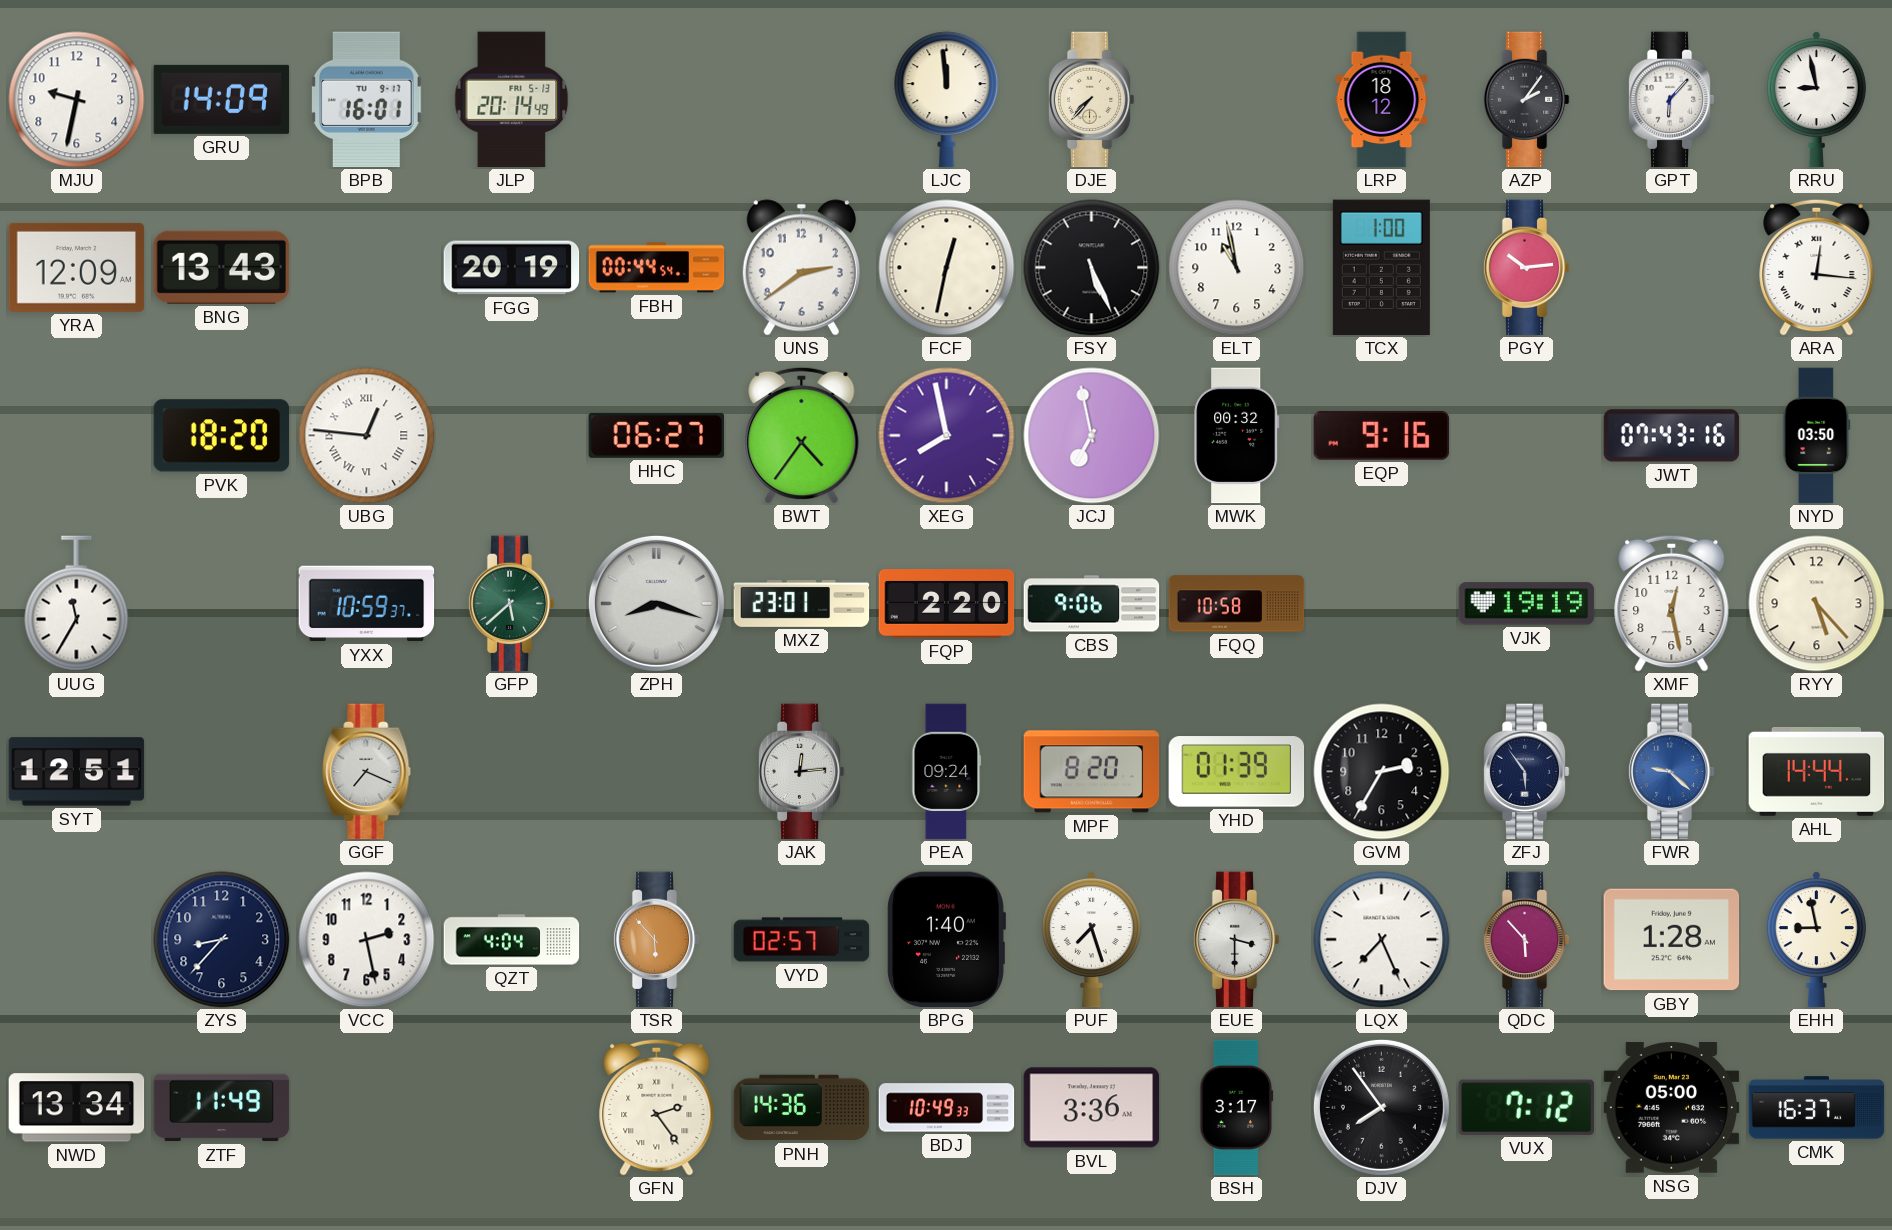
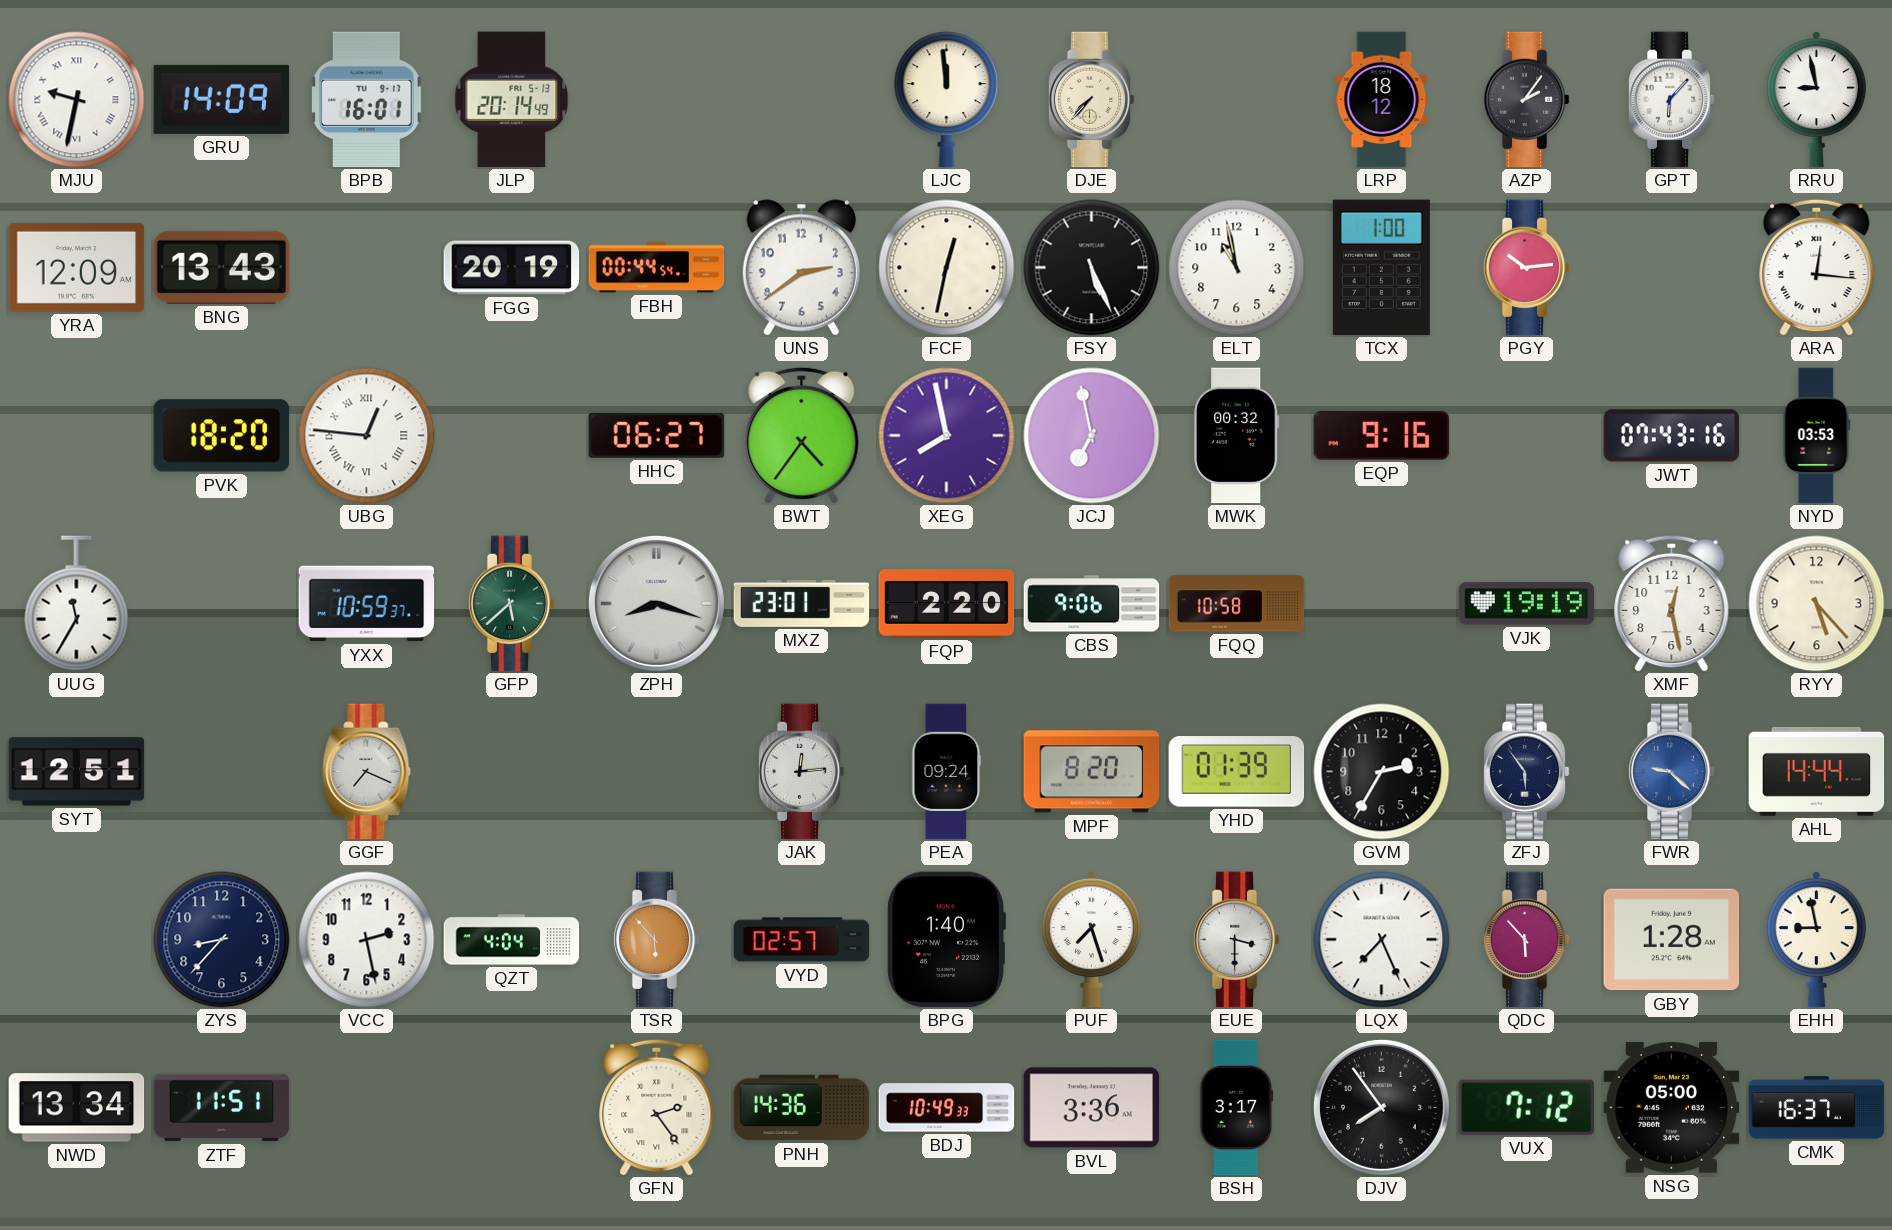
MJU numerals: Arabic -> Roman (77, 100)
NYD: 03:50 -> 03:53 (1817, 436)
ZTF: 11:49 -> 11:51 (222, 1108)
